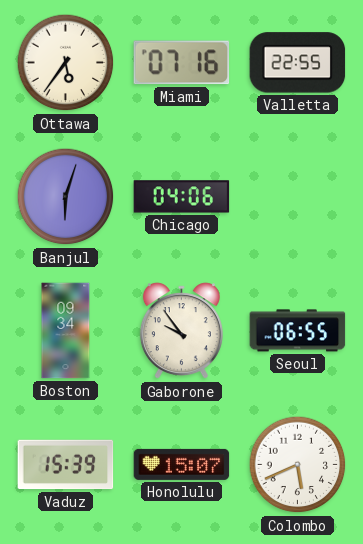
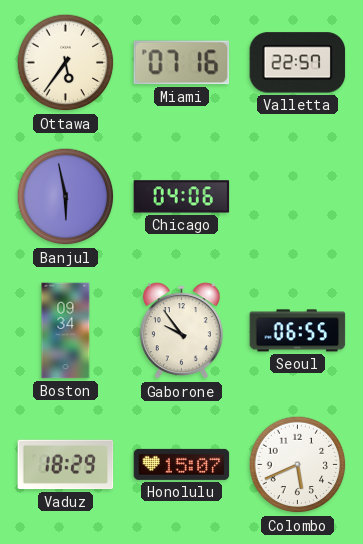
Valletta: 22:55 -> 22:57 (298, 63)
Banjul: 6:03 -> 5:58 (66, 197)
Vaduz: 15:39 -> 18:29 (66, 465)
